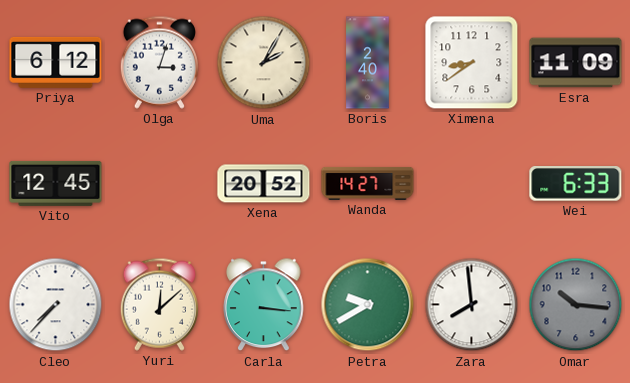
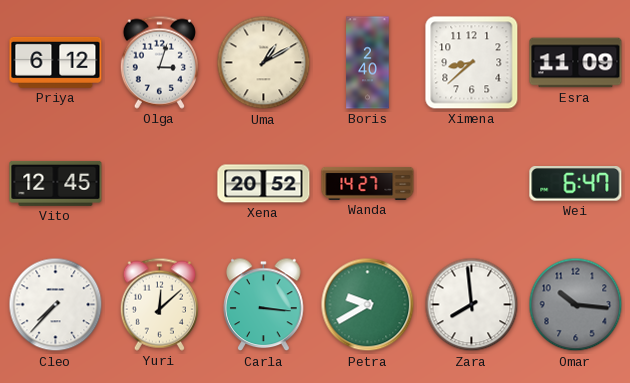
Uma: 2:05 -> 1:10 (264, 63)
Ximena: 8:39 -> 8:38 (472, 63)
Wei: 6:33 -> 6:47 (576, 184)
